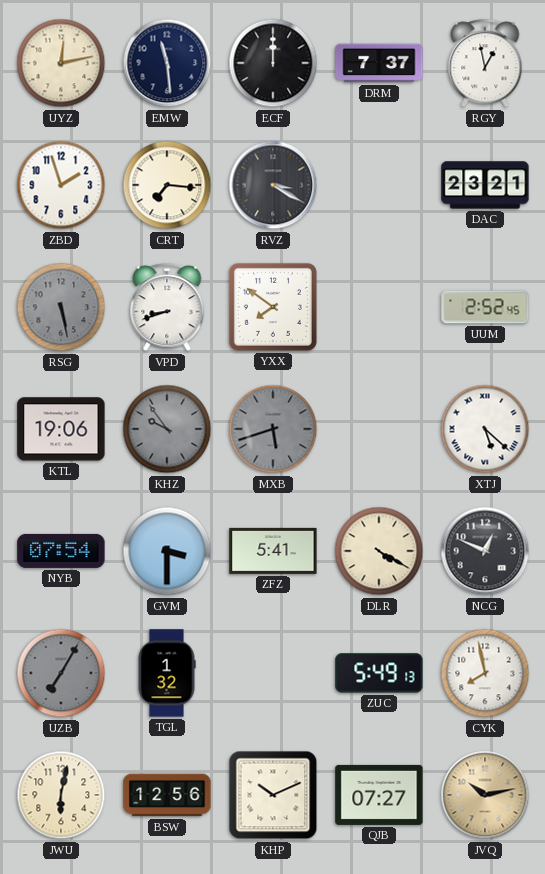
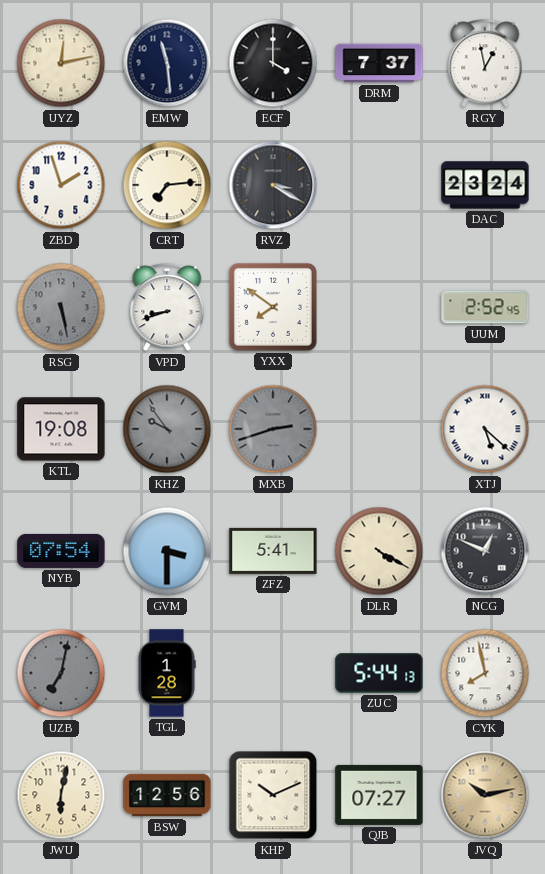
ECF: 12:00 -> 4:00 (273, 63)
CRT: 7:16 -> 7:14 (167, 185)
DAC: 23:21 -> 23:24 (485, 185)
KTL: 19:06 -> 19:08 (61, 429)
MXB: 5:42 -> 2:42 (273, 429)
UZB: 7:05 -> 7:02 (61, 673)
TGL: 1:32 -> 1:28 (167, 673)
ZUC: 5:49 -> 5:44 (379, 673)
